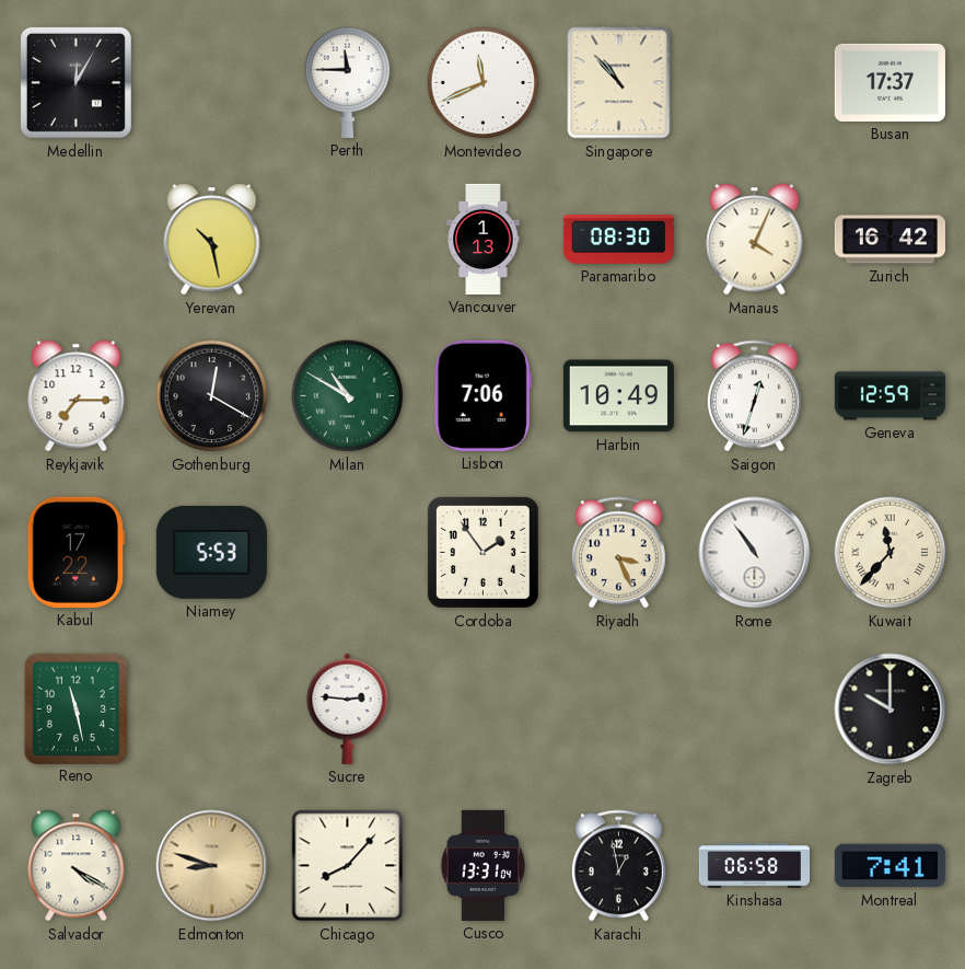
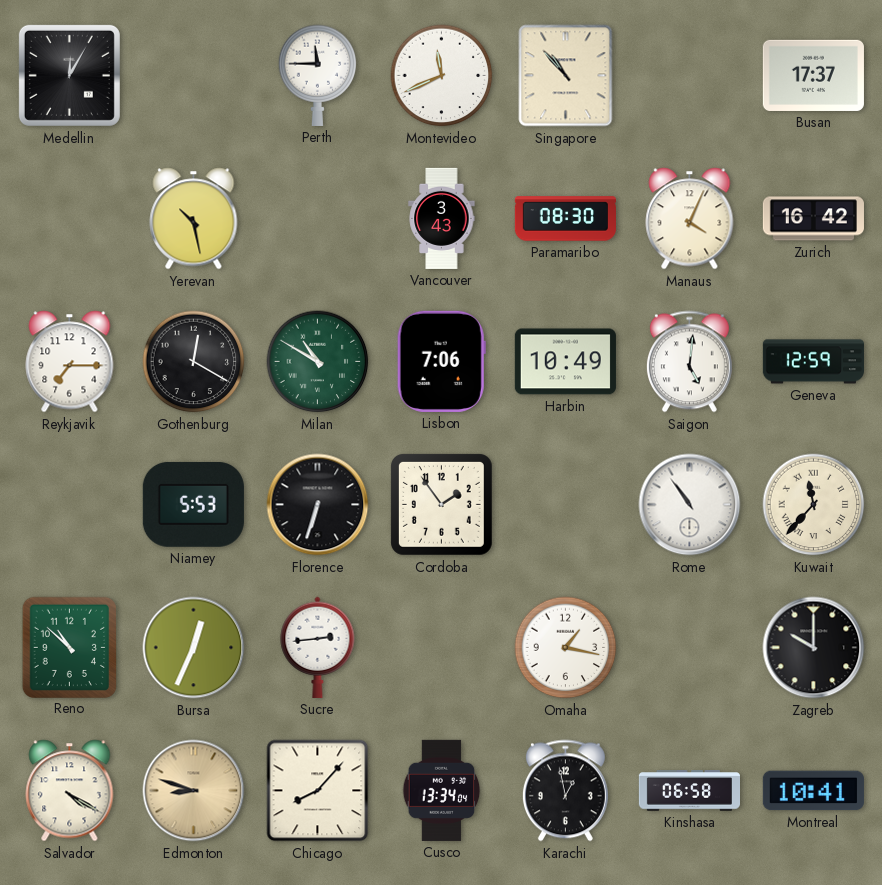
Vancouver: 1:13 -> 3:43 (442, 218)
Saigon: 12:33 -> 5:01 (689, 362)
Kabul: 17:22 -> none (77, 552)
Florence: none -> 6:33 (318, 505)
Riyadh: 3:26 -> none (618, 553)
Reno: 11:28 -> 10:52 (69, 647)
Bursa: none -> 12:34 (194, 648)
Sucre: 2:46 -> 2:44 (318, 647)
Omaha: none -> 1:17 (566, 648)
Cusco: 13:31 -> 13:34 (442, 790)
Montreal: 7:41 -> 10:41 (813, 791)
